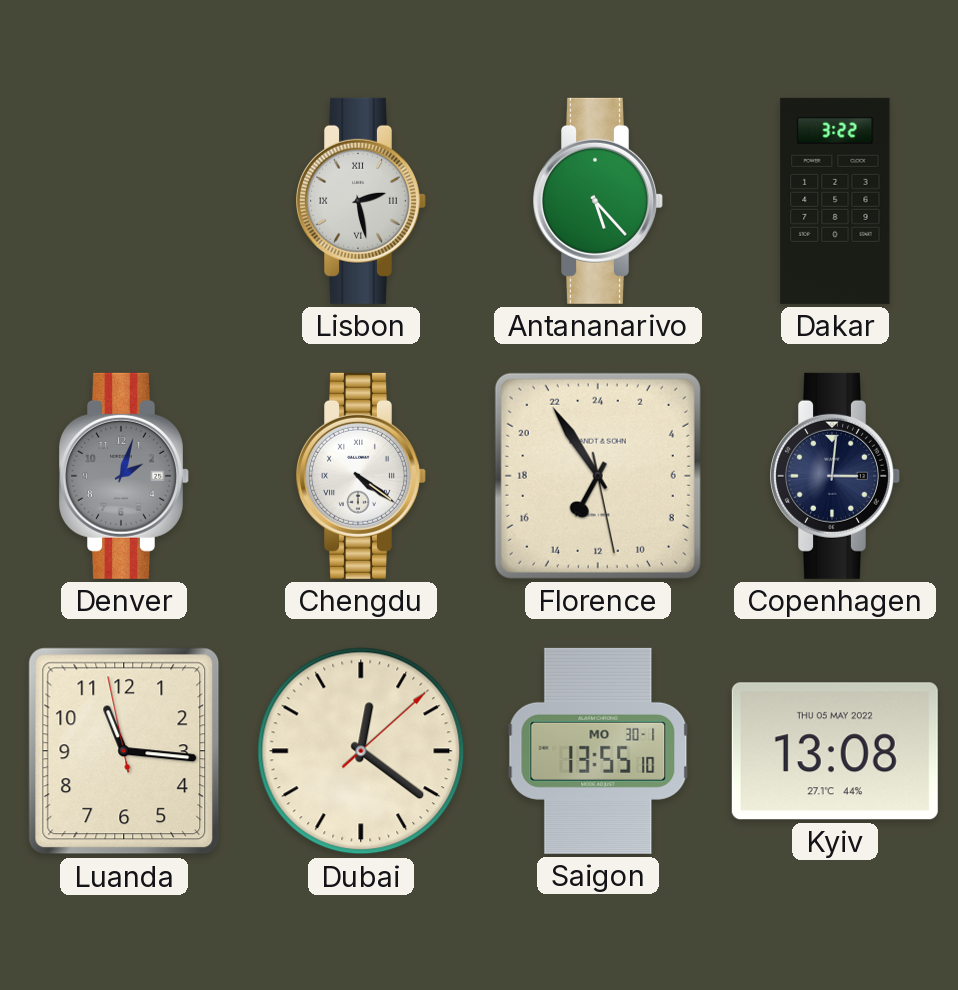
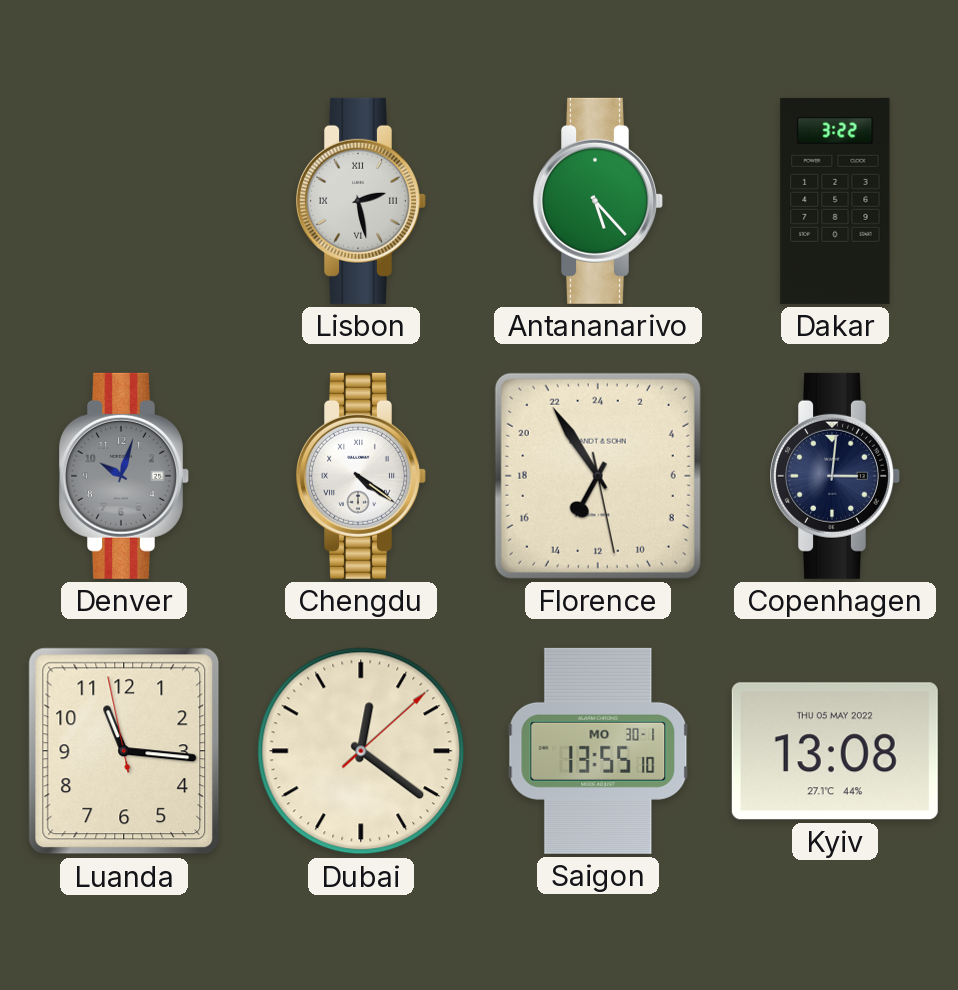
Denver: 2:03 -> 10:03 (125, 476)
